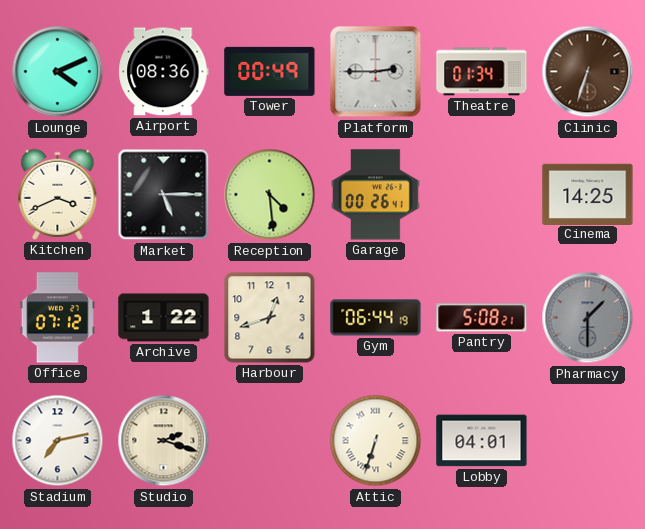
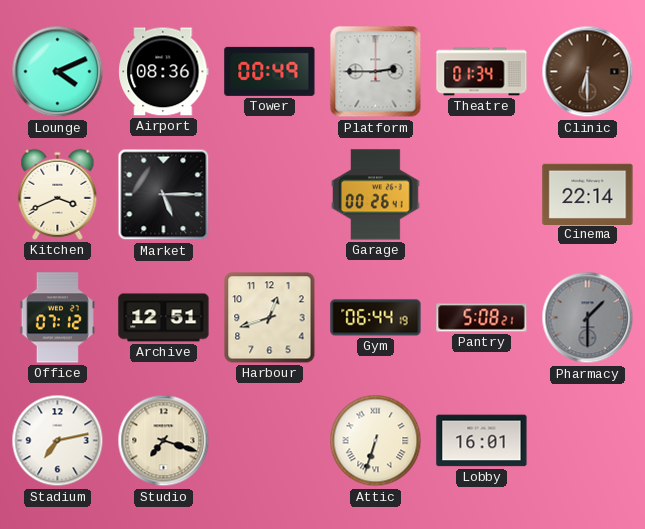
Clinic: 6:33 -> 6:30 (588, 72)
Reception: 4:29 -> none (270, 195)
Cinema: 14:25 -> 22:14 (588, 194)
Archive: 1:22 -> 12:51 (164, 318)
Studio: 2:18 -> 7:18 (164, 441)
Lobby: 04:01 -> 16:01 (482, 441)
